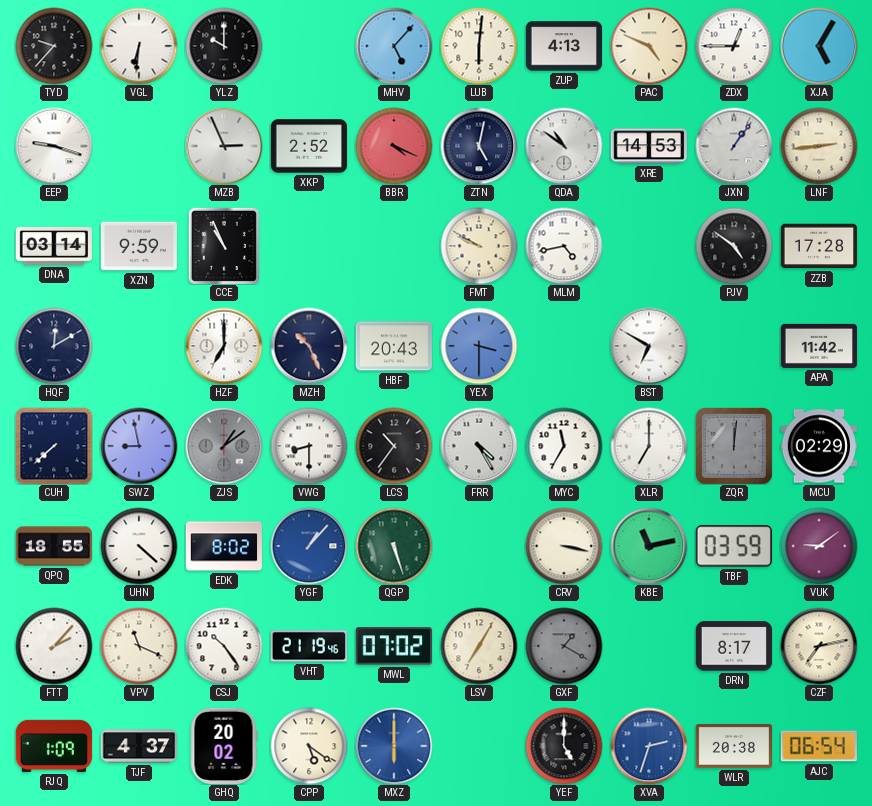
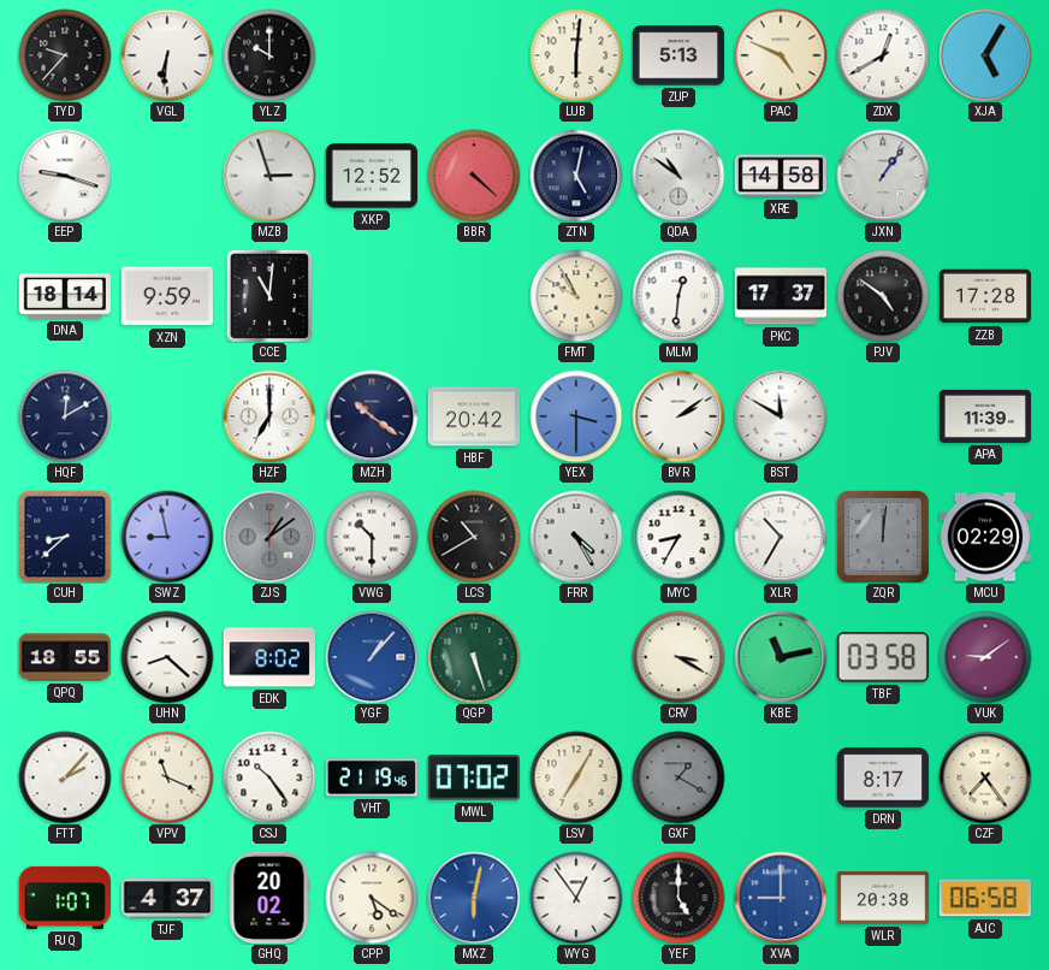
MHV: 5:07 -> none (394, 46)
ZUP: 4:13 -> 5:13 (677, 55)
ZDX: 12:45 -> 12:40 (883, 55)
MZB: 2:56 -> 2:57 (269, 176)
XKP: 2:52 -> 12:52 (371, 176)
BBR: 4:19 -> 4:22 (474, 176)
XRE: 14:53 -> 14:58 (780, 176)
LNF: 2:44 -> none (819, 146)
DNA: 03:14 -> 18:14 (64, 297)
CCE: 10:56 -> 11:01 (269, 296)
FMT: 9:49 -> 9:55 (576, 296)
MLM: 4:43 -> 12:31 (678, 296)
PKC: none -> 17:37 (780, 296)
MZH: 10:26 -> 10:21 (372, 416)
HBF: 20:43 -> 20:42 (473, 416)
BVR: none -> 2:09 (678, 416)
BST: 6:50 -> 11:50 (781, 416)
APA: 11:42 -> 11:39 (984, 416)
CUH: 7:38 -> 8:38 (65, 537)
VWG: 8:30 -> 10:30 (372, 537)
LCS: 10:36 -> 10:40 (474, 537)
MYC: 11:35 -> 8:35 (678, 537)
XLR: 7:00 -> 10:35 (781, 537)
UHN: 4:22 -> 8:22 (167, 657)
CRV: 3:17 -> 3:20 (678, 657)
TBF: 03:59 -> 03:58 (883, 657)
CZF: 7:13 -> 7:24 (985, 777)
RJQ: 1:09 -> 1:07 (64, 898)
MXZ: 6:00 -> 6:02 (474, 898)
WYG: none -> 12:54 (576, 898)
XVA: 2:33 -> 9:00 (781, 898)
AJC: 06:54 -> 06:58 (985, 898)
